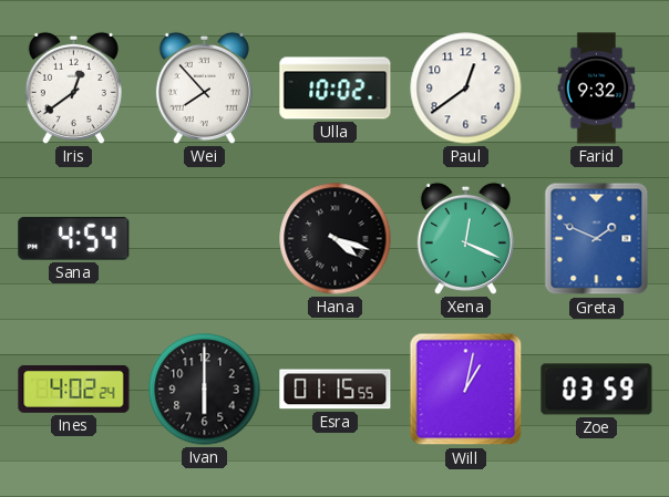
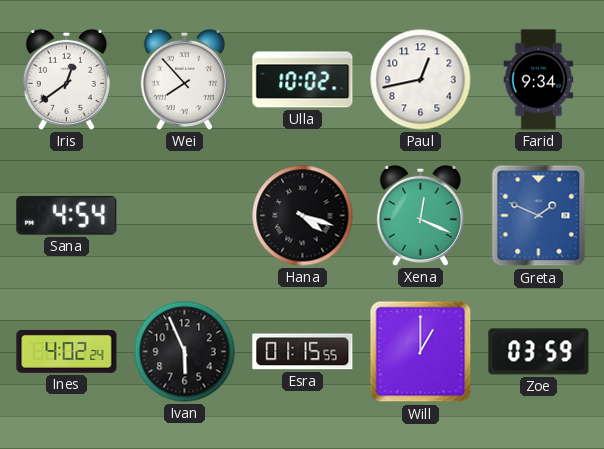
Paul: 12:39 -> 12:43 (421, 80)
Farid: 9:32 -> 9:34 (539, 80)
Ivan: 6:00 -> 5:56 (185, 352)
Will: 1:02 -> 1:00 (421, 352)
